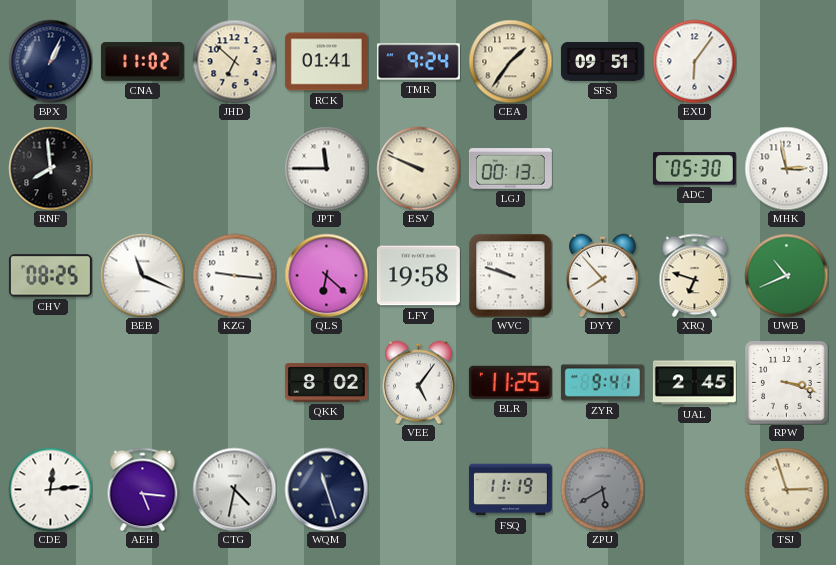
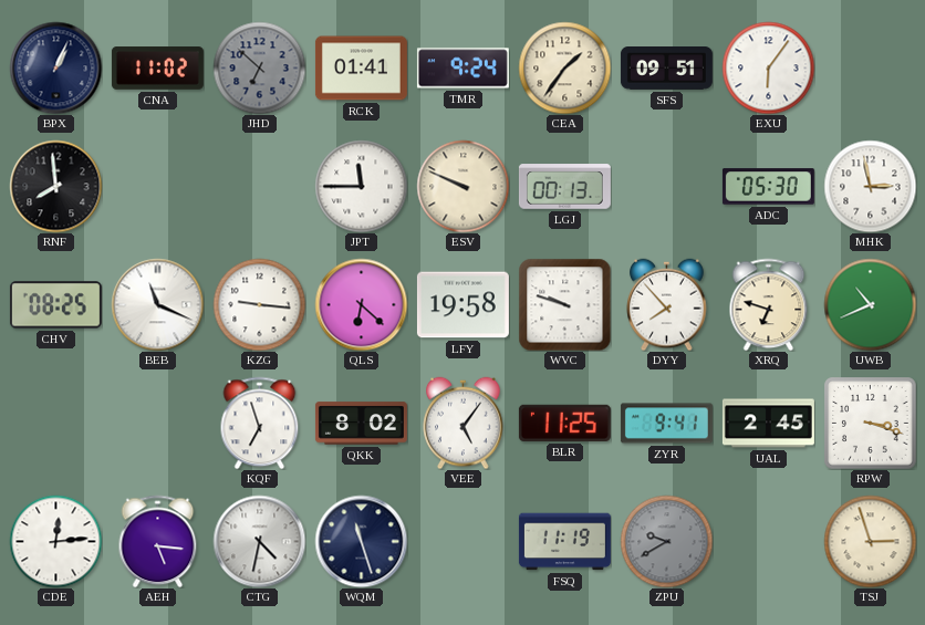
JHD dial: cream -> grey (259, 67)
KQF: none -> 6:57 (260, 423)
ZPU: 5:40 -> 9:40 (666, 541)
